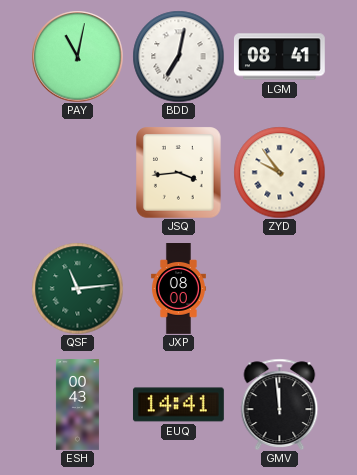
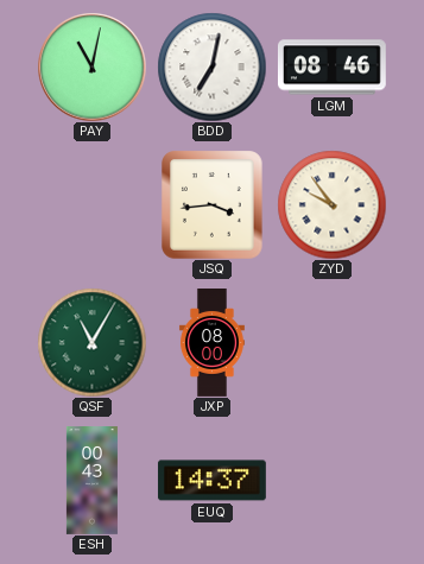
LGM: 08:41 -> 08:46 (331, 68)
QSF: 11:14 -> 11:05 (91, 342)
EUQ: 14:41 -> 14:37 (211, 481)
GMV: 11:59 -> none (280, 404)
